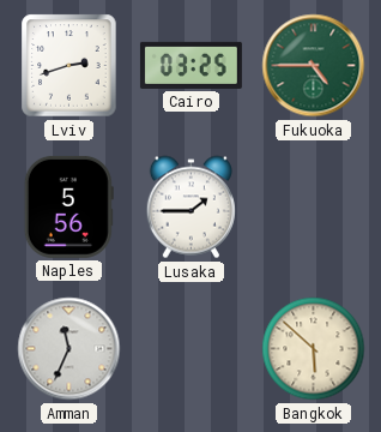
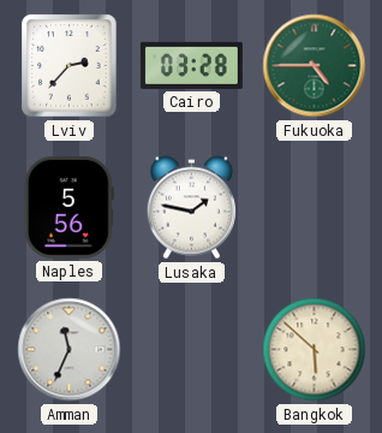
Lviv: 2:42 -> 2:37 (70, 66)
Cairo: 03:25 -> 03:28 (191, 65)
Lusaka: 1:45 -> 1:47 (191, 208)
